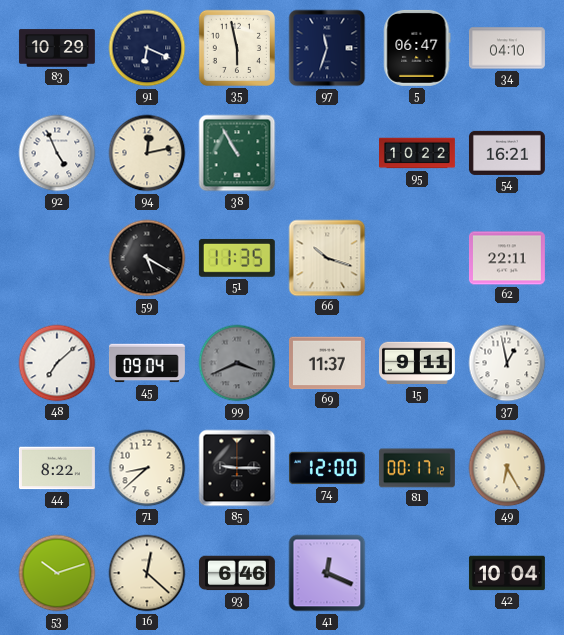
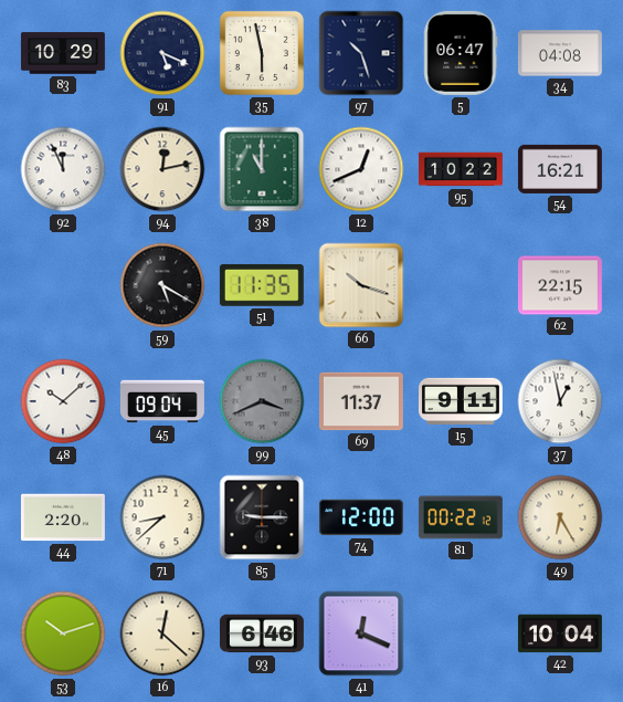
91: 6:19 -> 5:19 (162, 53)
97: 11:33 -> 10:27 (361, 53)
34: 04:10 -> 04:08 (560, 53)
92: 4:56 -> 11:56 (63, 169)
38: 10:55 -> 11:00 (262, 169)
12: none -> 12:41 (361, 169)
62: 22:11 -> 22:15 (560, 285)
48: 7:08 -> 10:08 (63, 401)
44: 8:22 -> 2:20 (63, 517)
81: 00:17 -> 00:22 (461, 517)
